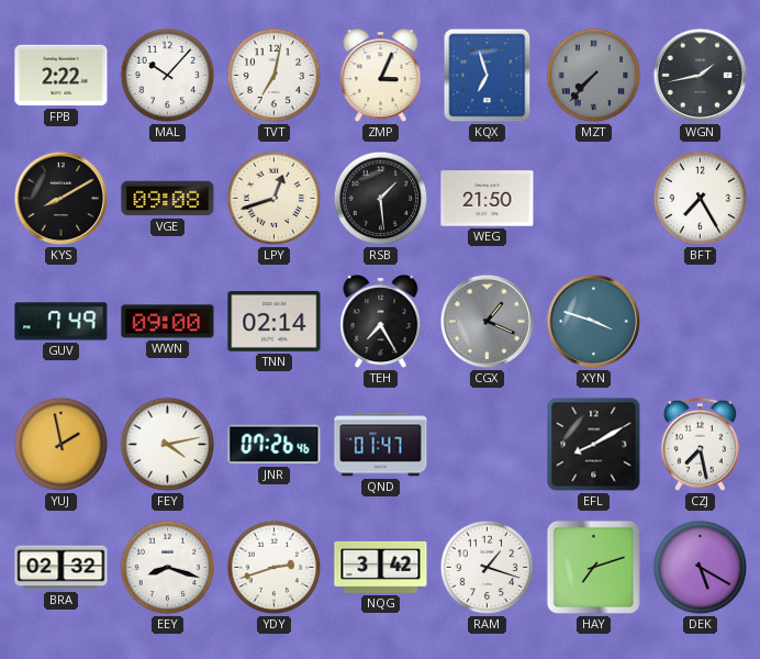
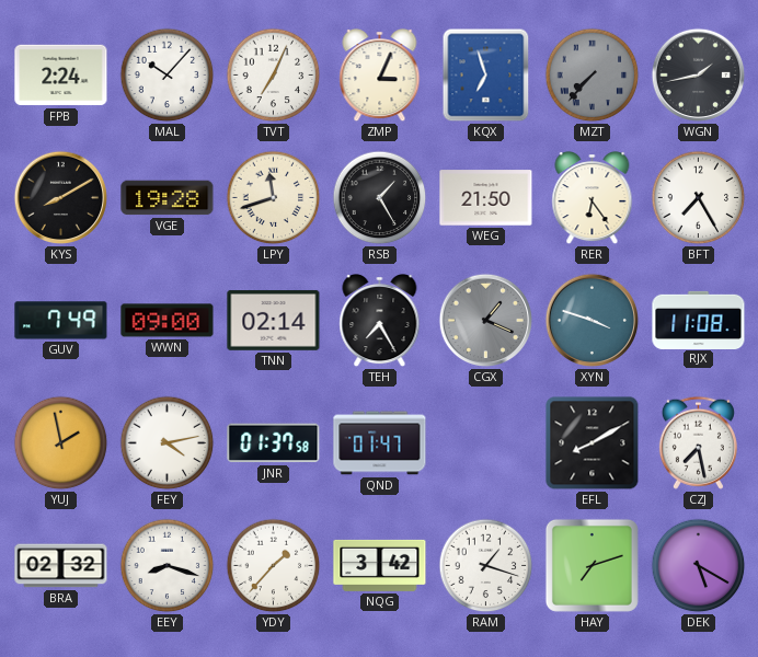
FPB: 2:22 -> 2:24 (61, 76)
TVT: 7:02 -> 7:04 (274, 76)
VGE: 09:08 -> 19:28 (168, 198)
LPY: 12:42 -> 11:42 (274, 198)
RSB: 1:29 -> 1:25 (380, 198)
RER: none -> 6:24 (593, 199)
RJX: none -> 11:08 (699, 320)
JNR: 07:26 -> 01:37 (274, 443)
YDY: 2:42 -> 1:37 (274, 566)
